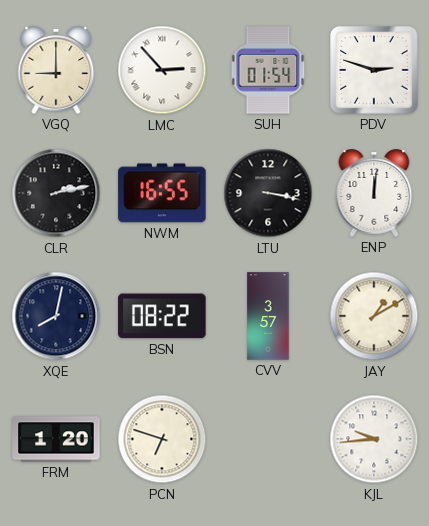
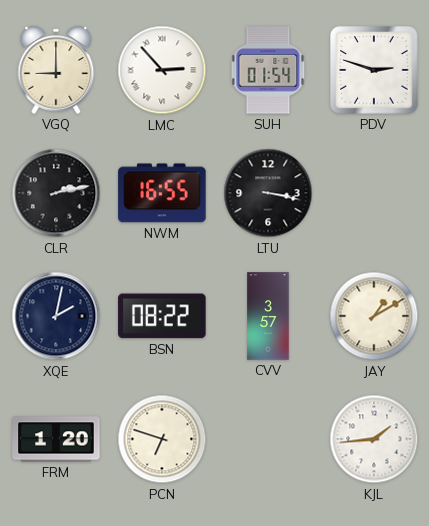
ENP: 12:01 -> none (374, 193)
XQE: 8:02 -> 2:02 (56, 316)
KJL: 9:44 -> 1:44 (374, 439)
